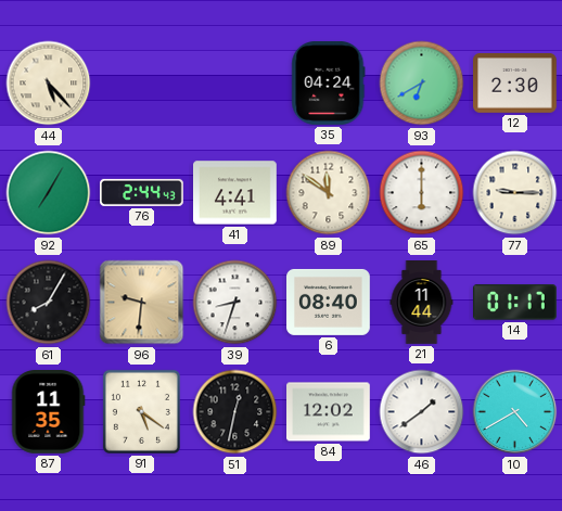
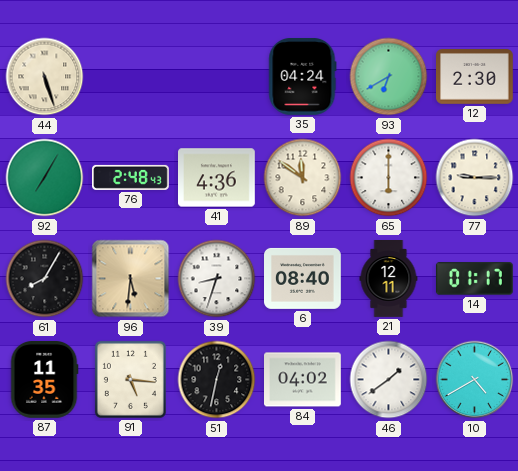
44: 5:23 -> 5:27 (45, 77)
76: 2:44 -> 2:48 (131, 177)
41: 4:41 -> 4:36 (217, 178)
96: 9:31 -> 5:31 (131, 279)
21: 11:44 -> 12:11 (389, 279)
91: 5:21 -> 5:16 (130, 379)
84: 12:02 -> 04:02 (303, 380)
